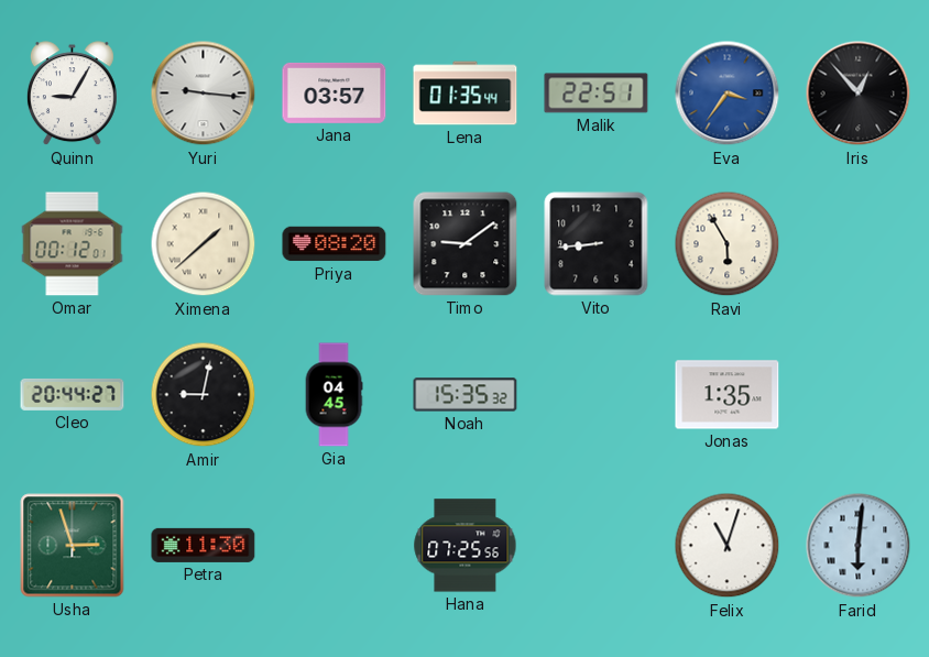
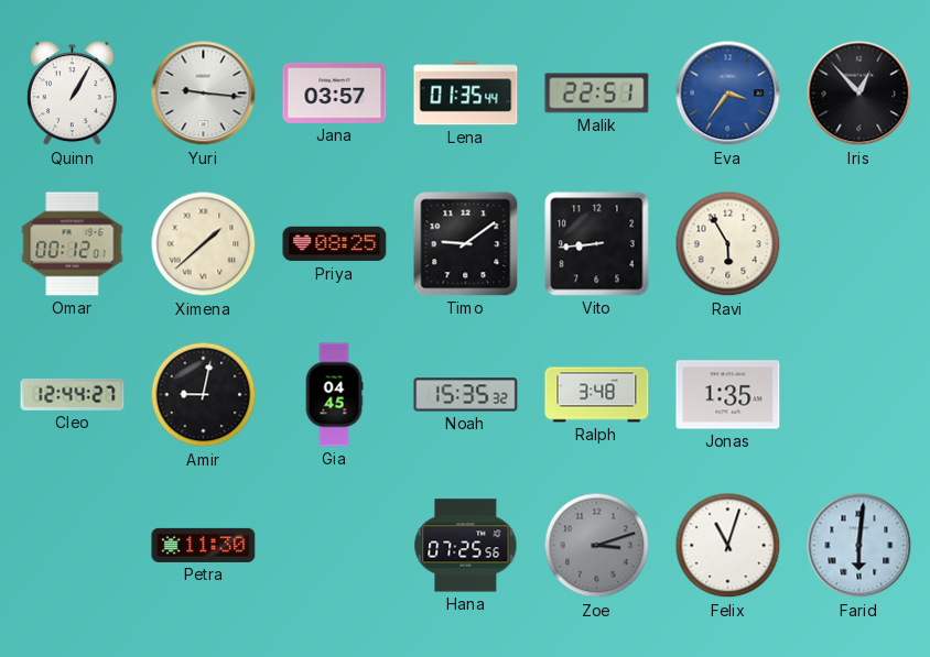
Quinn: 9:05 -> 1:05 (72, 94)
Priya: 08:20 -> 08:25 (335, 244)
Cleo: 20:44 -> 12:44 (73, 394)
Ralph: none -> 3:48 (597, 395)
Usha: 2:57 -> none (73, 546)
Zoe: none -> 3:12 (597, 546)
